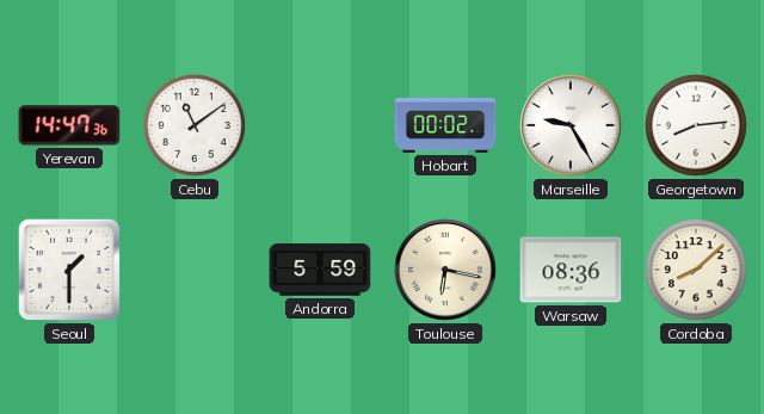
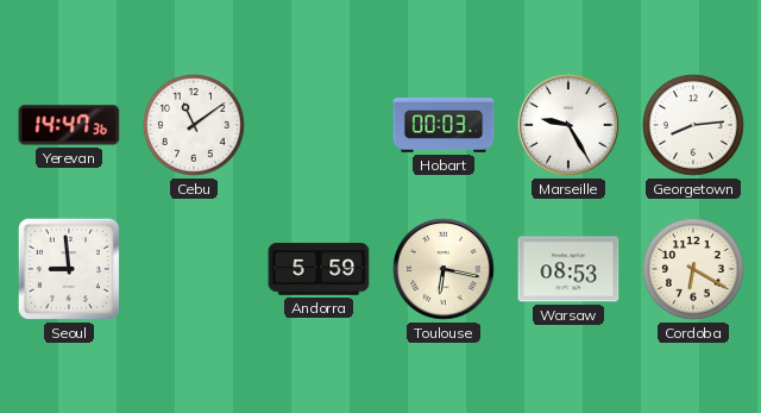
Hobart: 00:02 -> 00:03 (444, 126)
Seoul: 1:30 -> 8:59 (69, 269)
Warsaw: 08:36 -> 08:53 (568, 269)
Cordoba: 8:08 -> 6:20 (694, 270)
